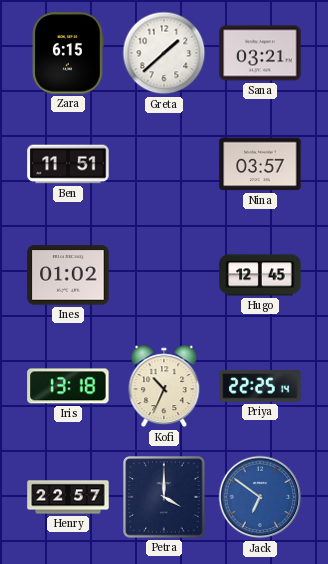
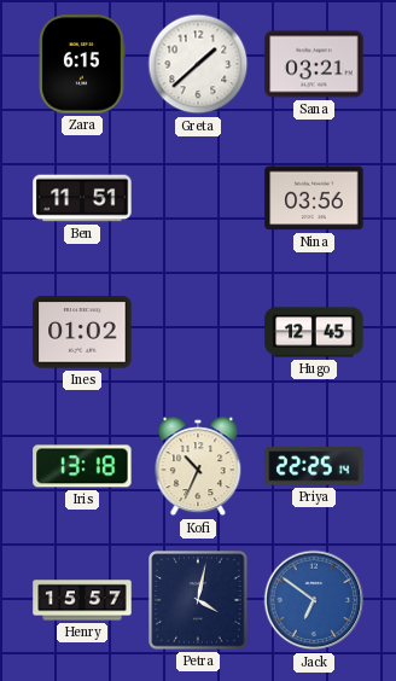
Nina: 03:57 -> 03:56 (314, 198)
Henry: 22:57 -> 15:57 (82, 600)
Petra: 4:00 -> 4:02 (198, 600)
